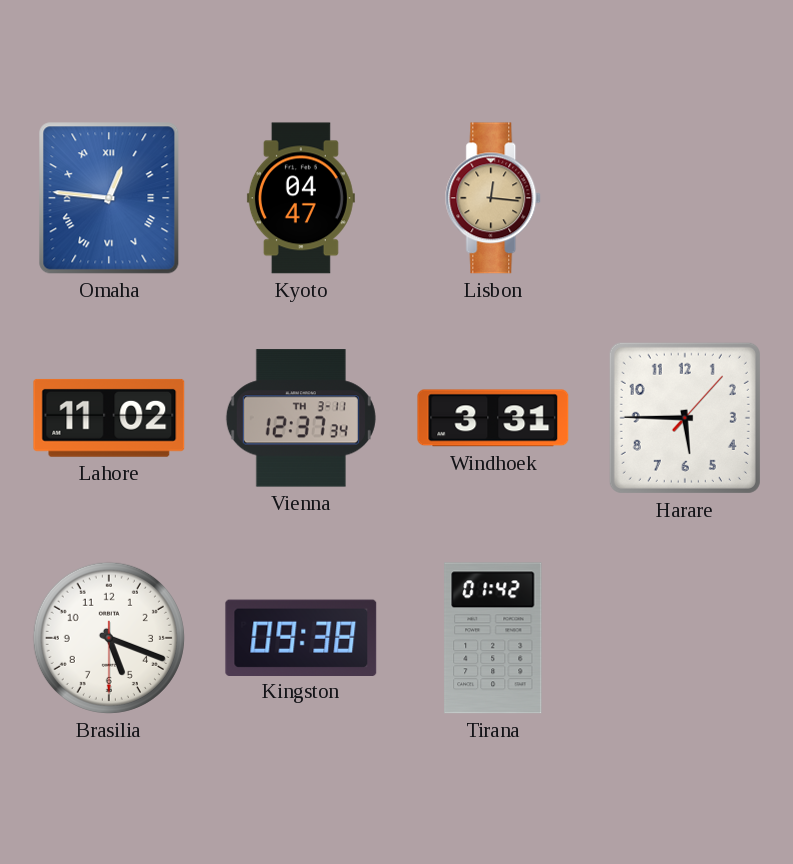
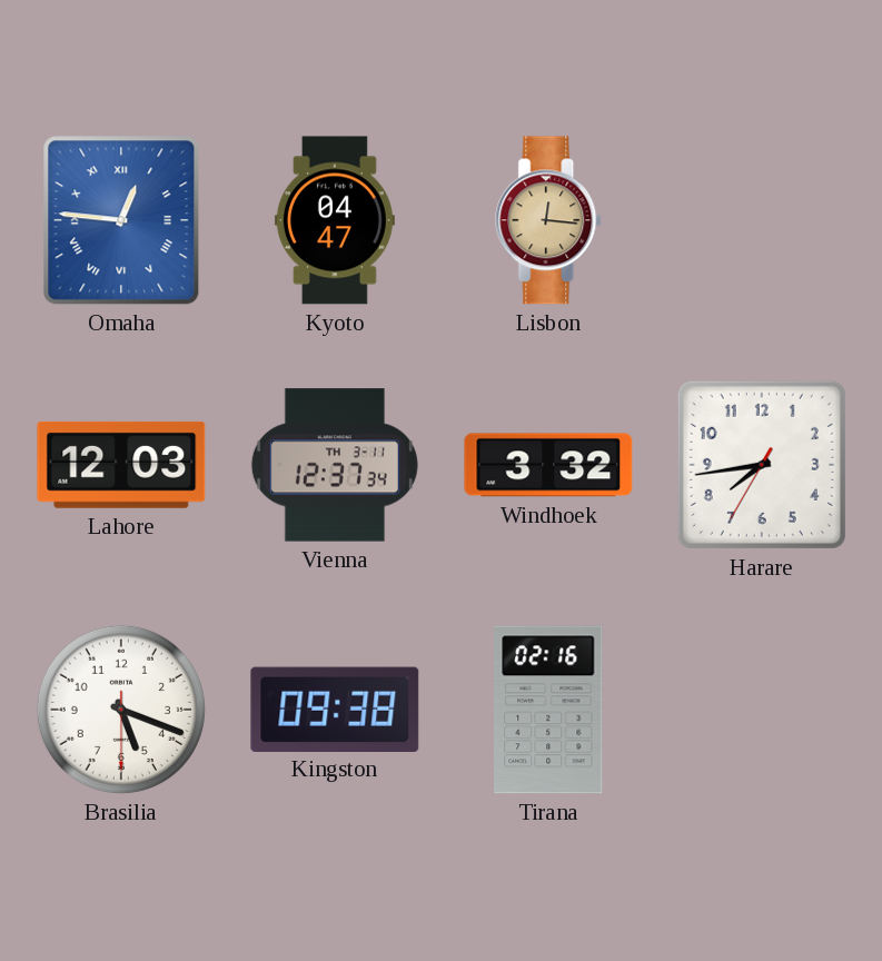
Lahore: 11:02 -> 12:03 (121, 465)
Windhoek: 3:31 -> 3:32 (548, 465)
Harare: 5:45 -> 7:43 (762, 465)
Tirana: 01:42 -> 02:16 (548, 710)
